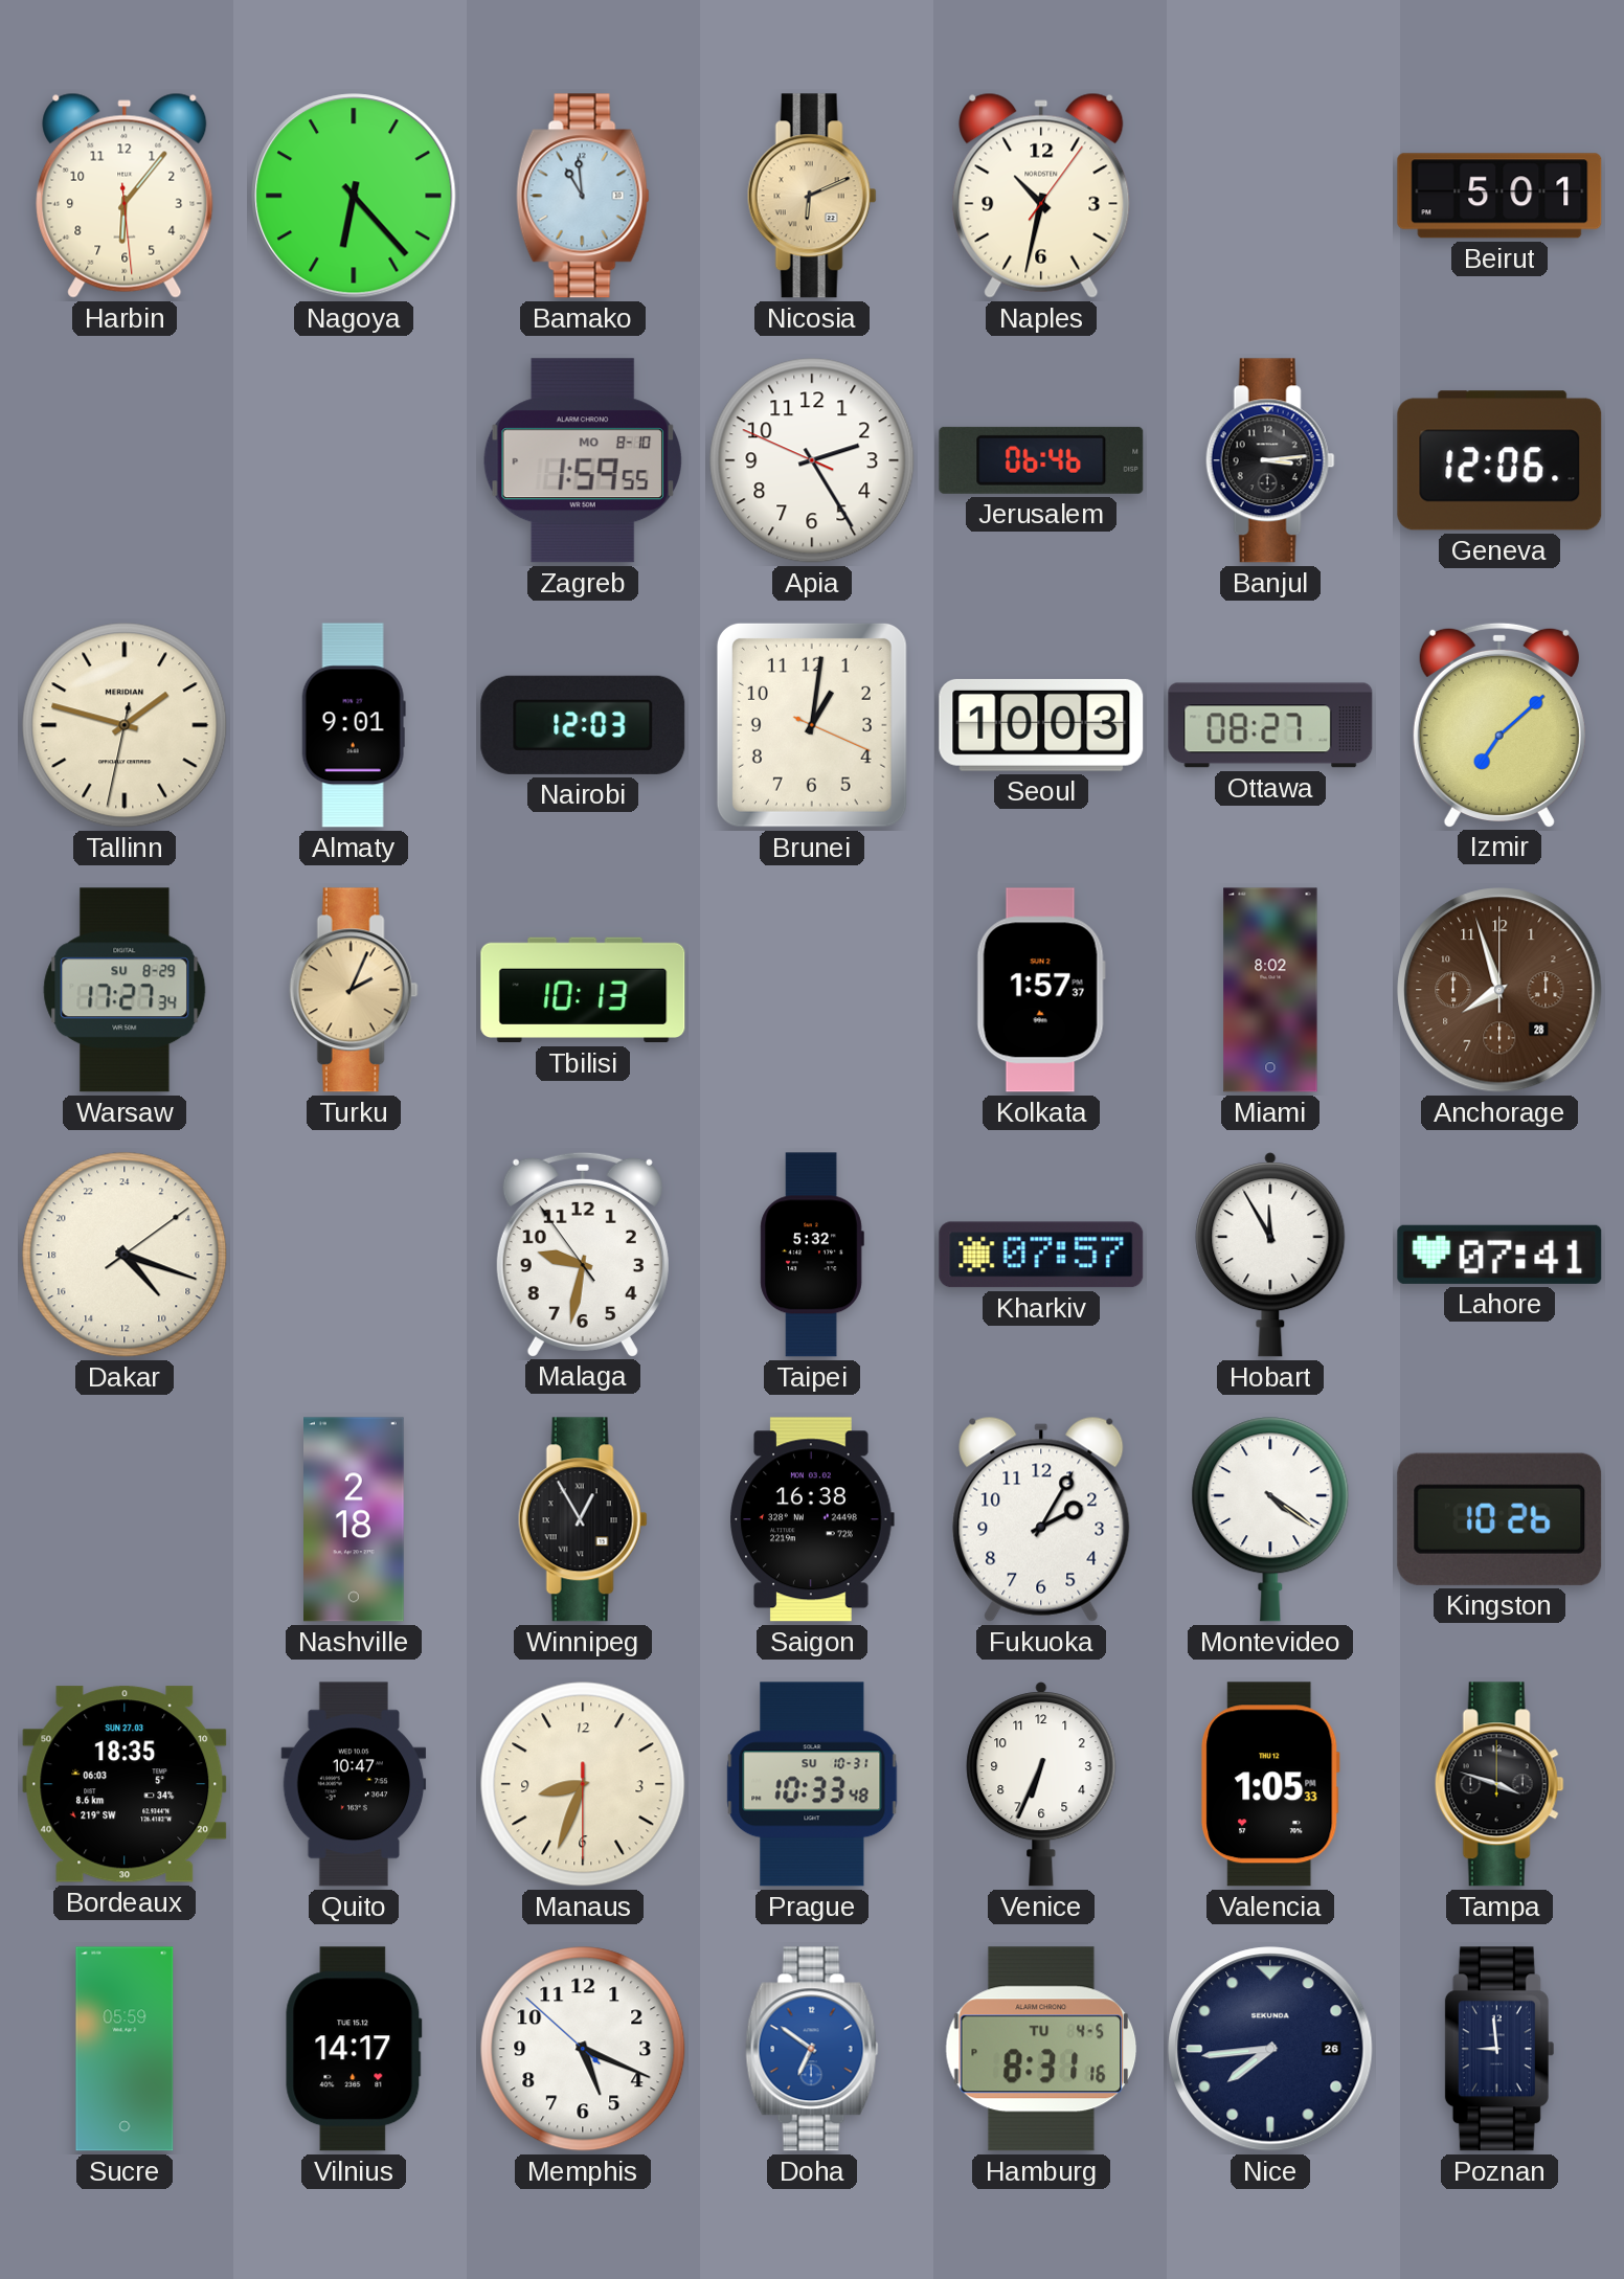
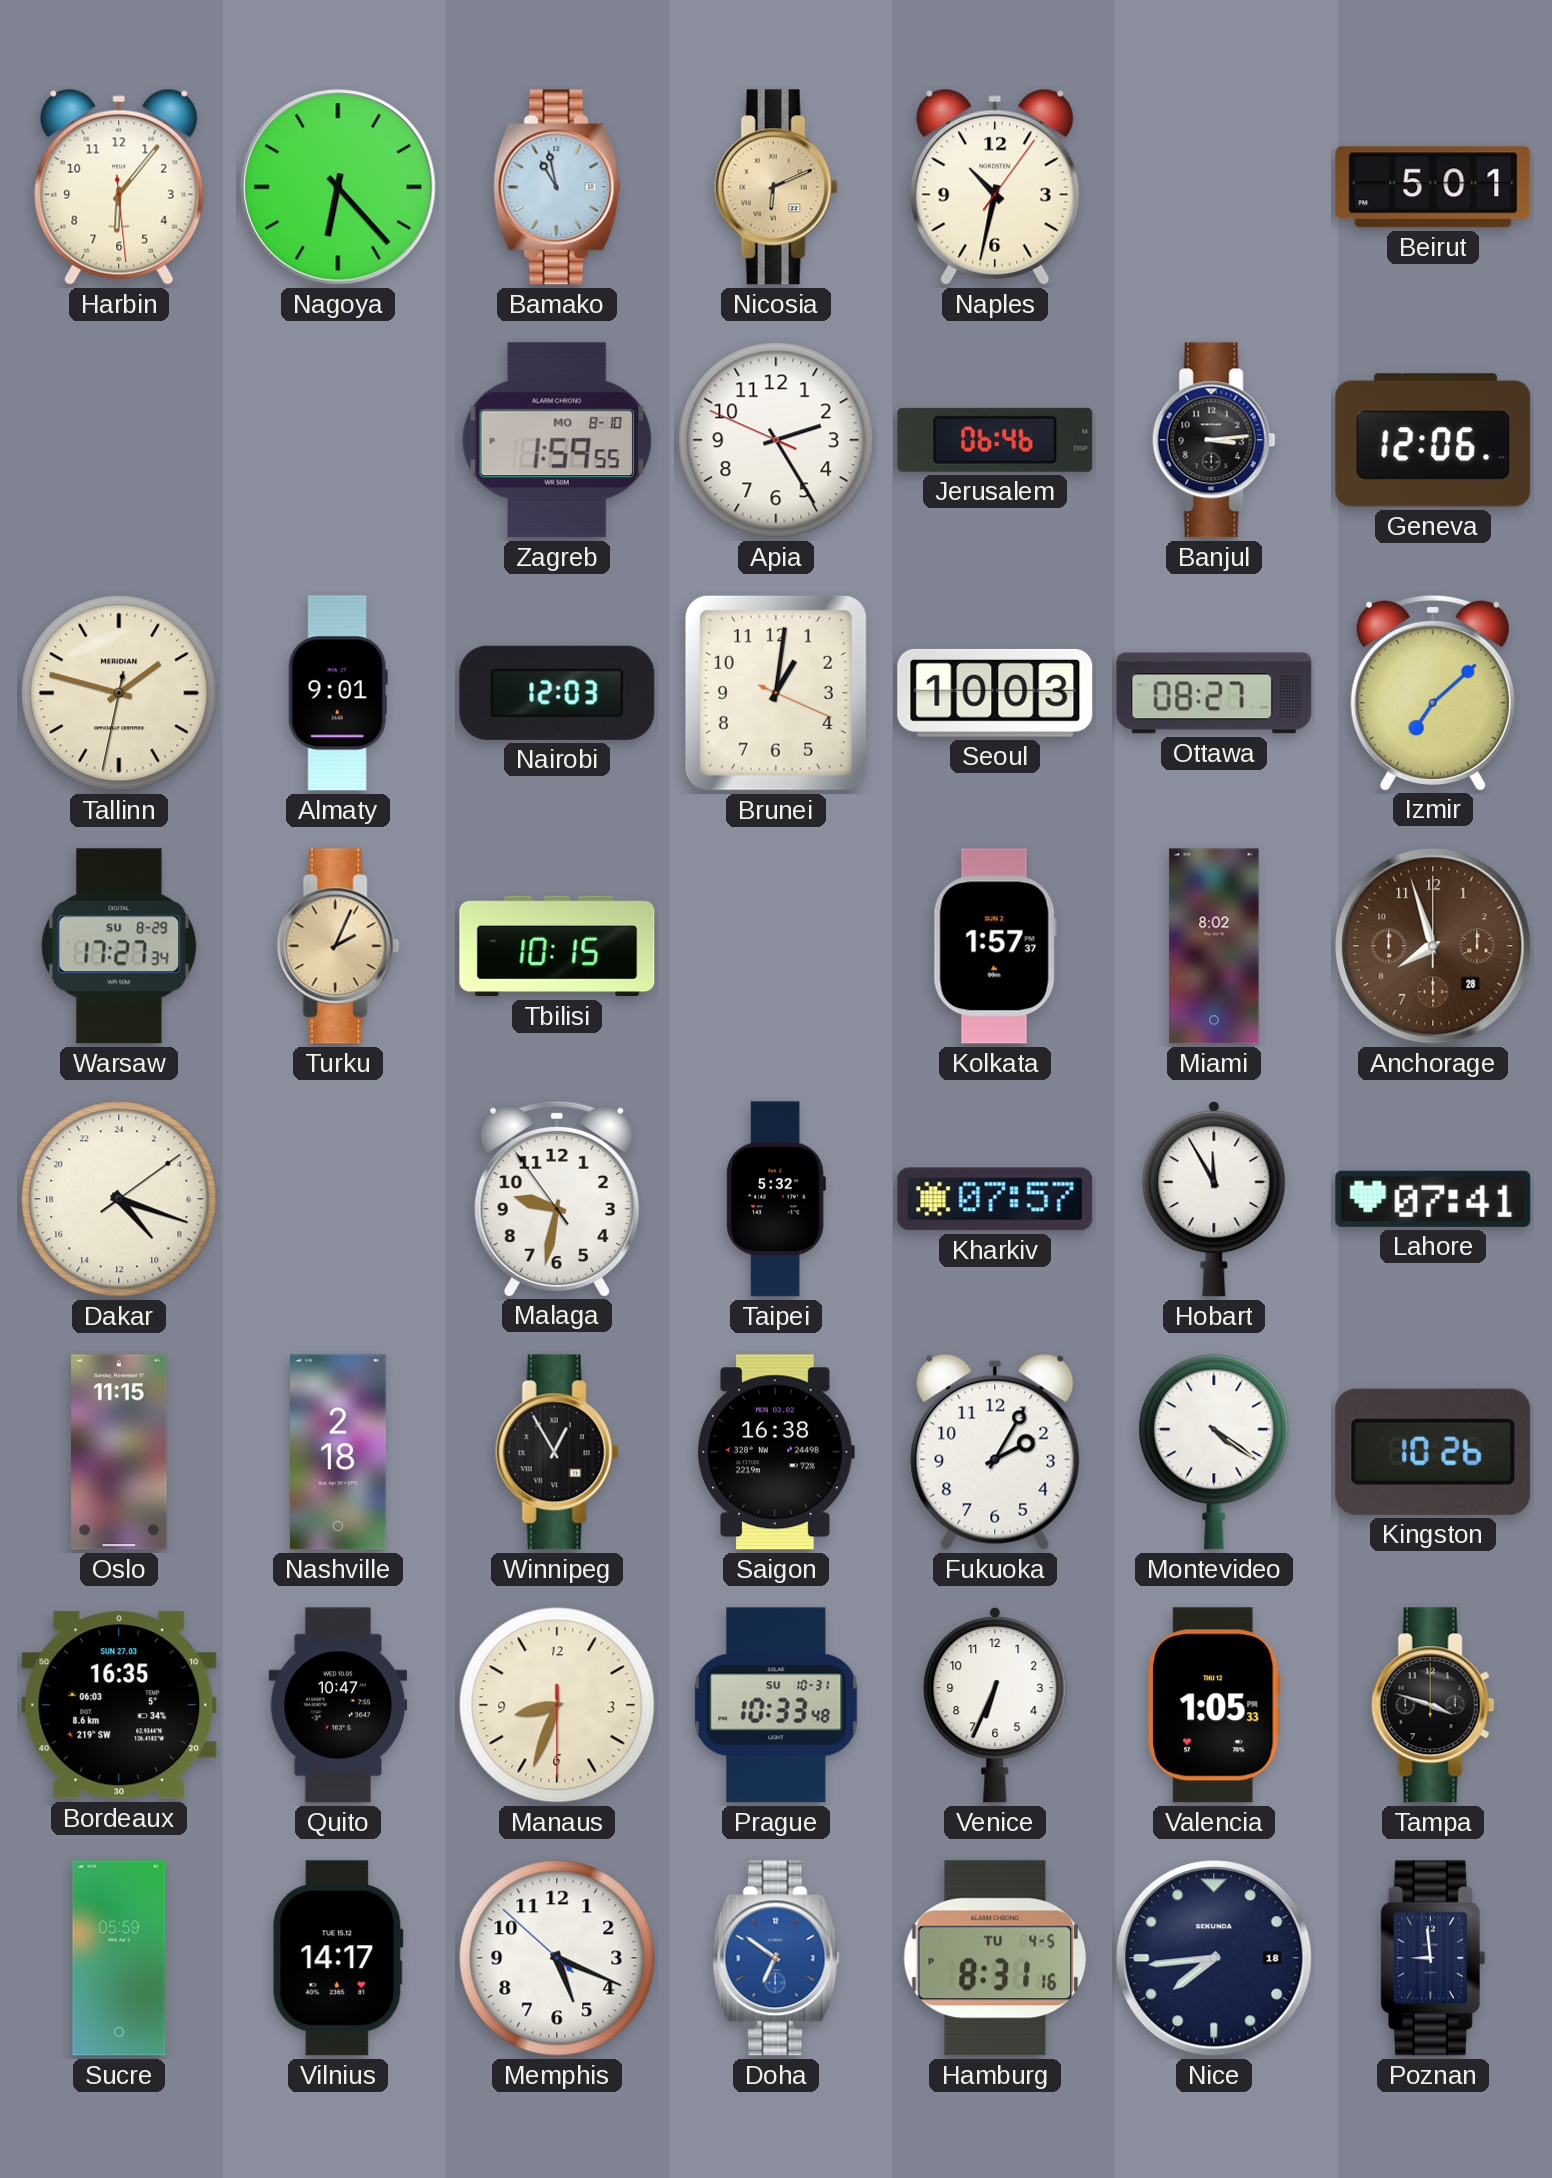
Bamako: 10:59 -> 10:58 (557, 187)
Tbilisi: 10:13 -> 10:15 (557, 946)
Oslo: none -> 11:15 (119, 1452)
Bordeaux: 18:35 -> 16:35 (119, 1705)
Nice date: 26 -> 18 (1214, 1958)
